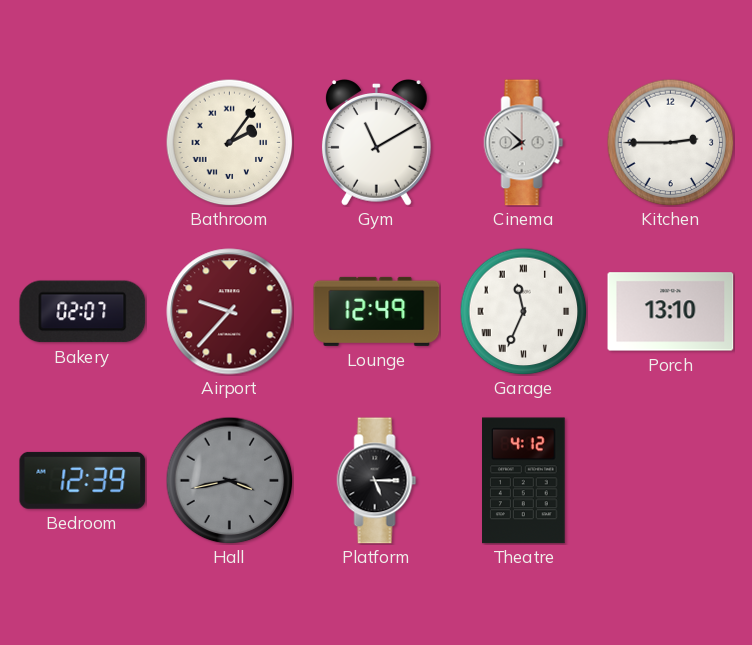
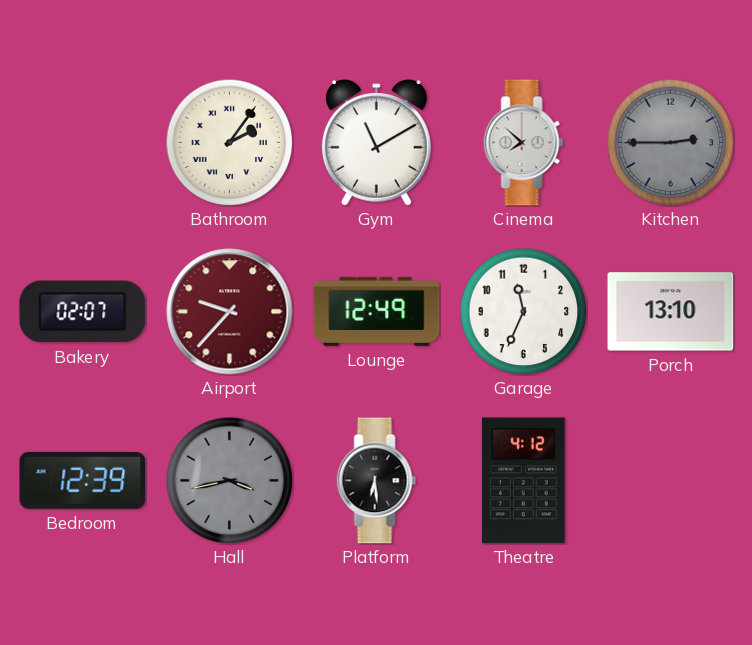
Kitchen dial: white -> grey (670, 142)
Garage numerals: Roman -> Arabic (523, 311)
Platform: 5:15 -> 6:29 (377, 481)
